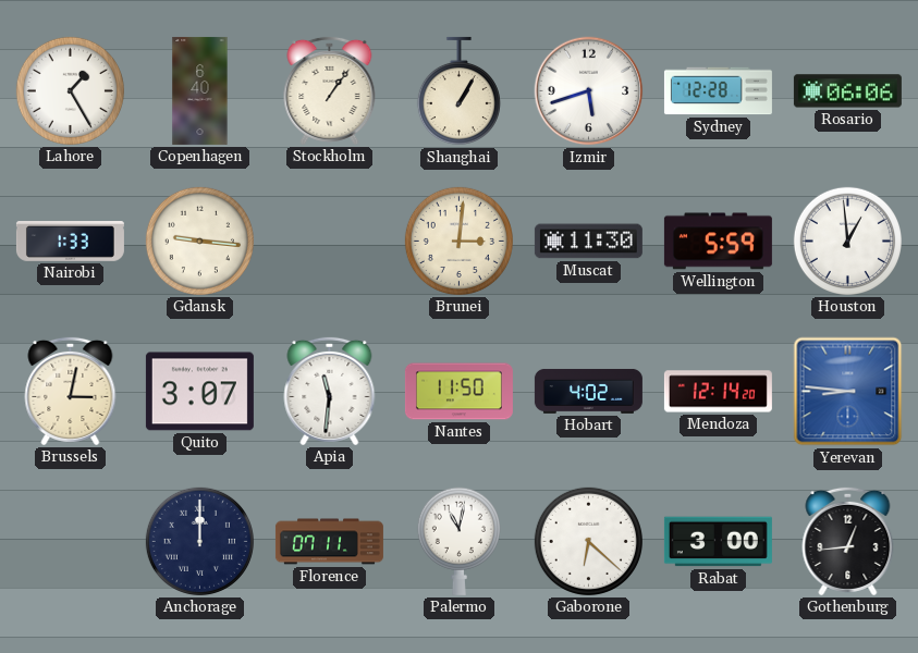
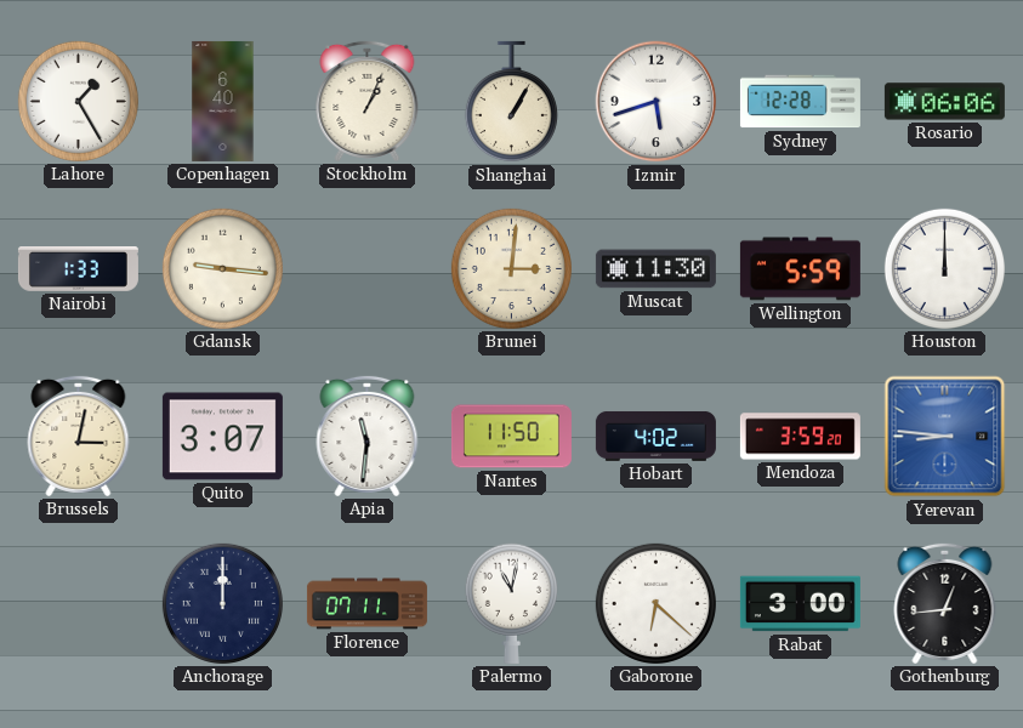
Stockholm: 1:06 -> 1:04 (368, 101)
Houston: 12:59 -> 12:00 (944, 268)
Mendoza: 12:14 -> 3:59 (800, 437)
